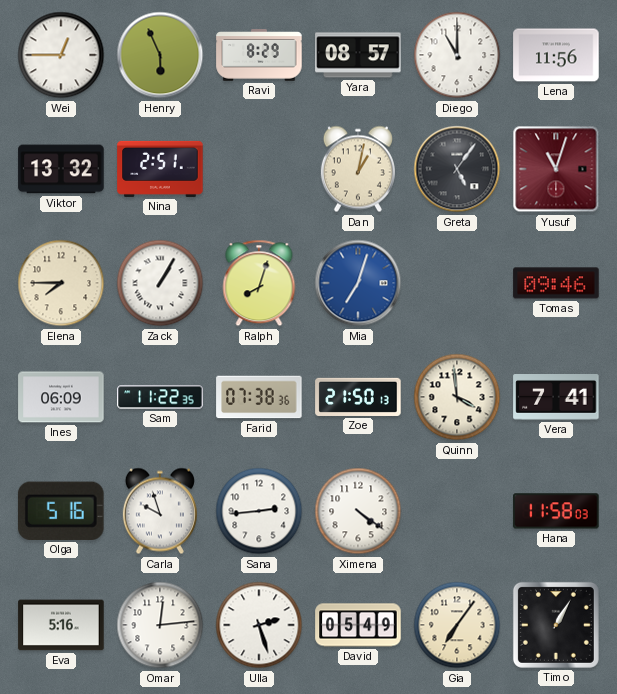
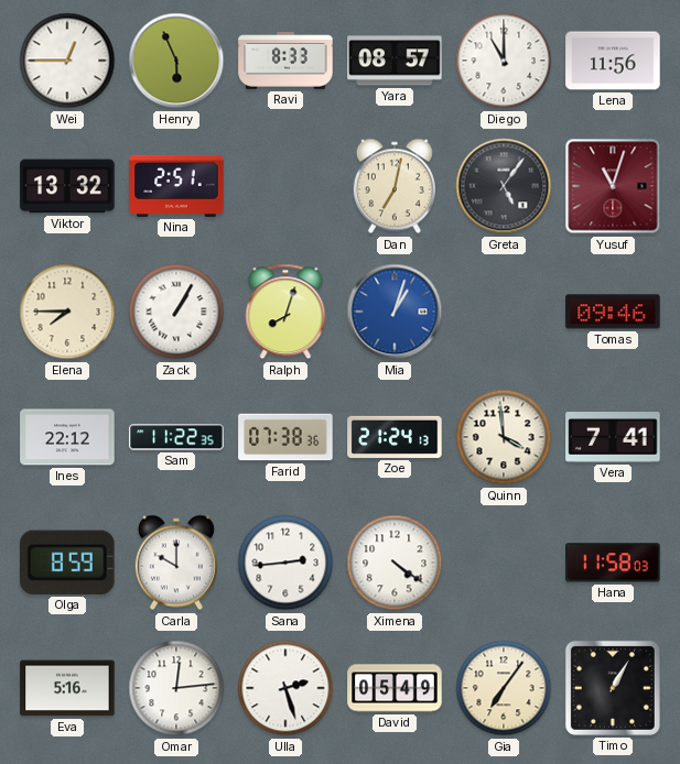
Ravi: 8:29 -> 8:33 (285, 61)
Dan: 1:02 -> 7:02 (395, 186)
Mia: 7:03 -> 1:03 (395, 312)
Ines: 06:09 -> 22:12 (67, 437)
Zoe: 21:50 -> 21:24 (395, 437)
Olga: 5:16 -> 8:59 (67, 563)
Carla: 9:57 -> 10:00 (176, 563)
